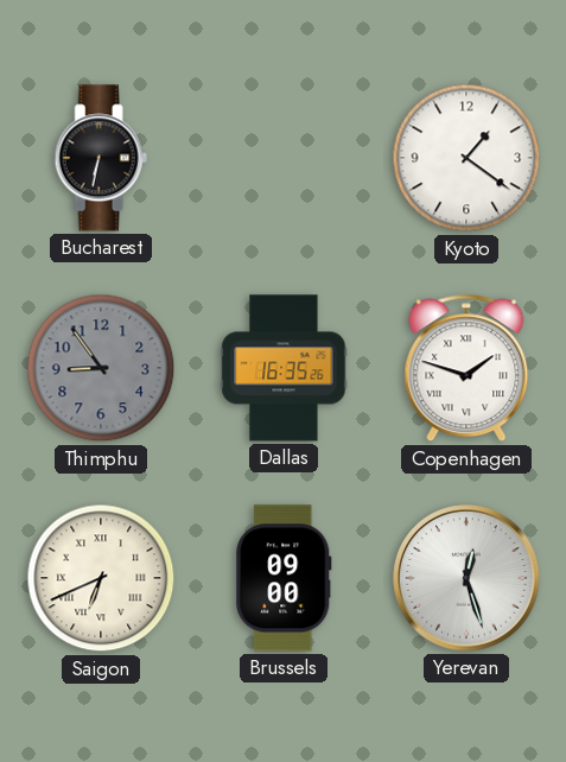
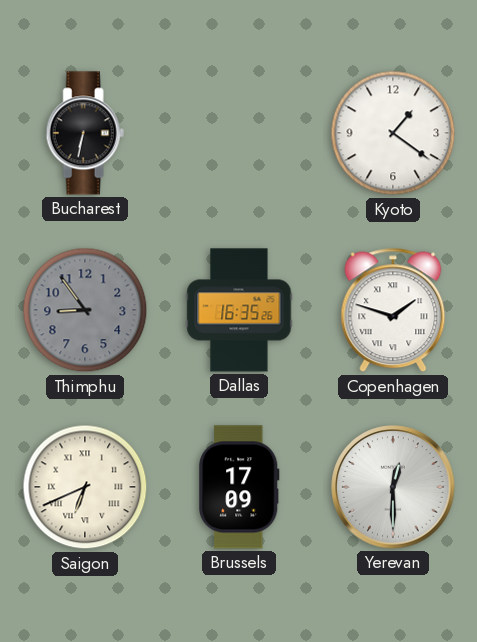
Brussels: 09:00 -> 17:09 (239, 487)
Yerevan: 12:27 -> 12:30 (393, 487)
